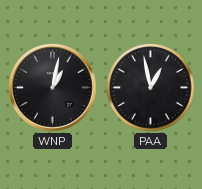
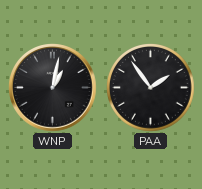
PAA: 12:58 -> 1:54 (151, 88)
